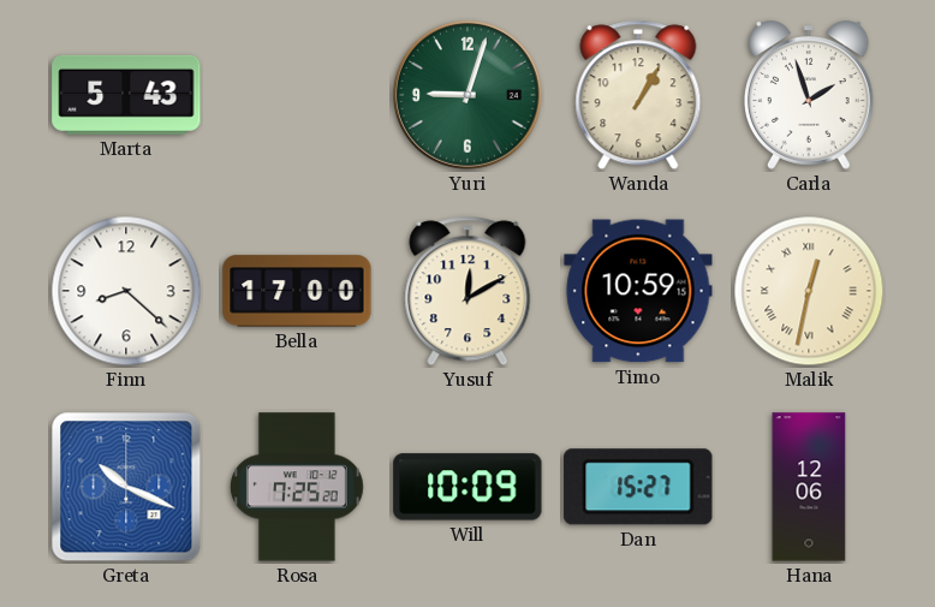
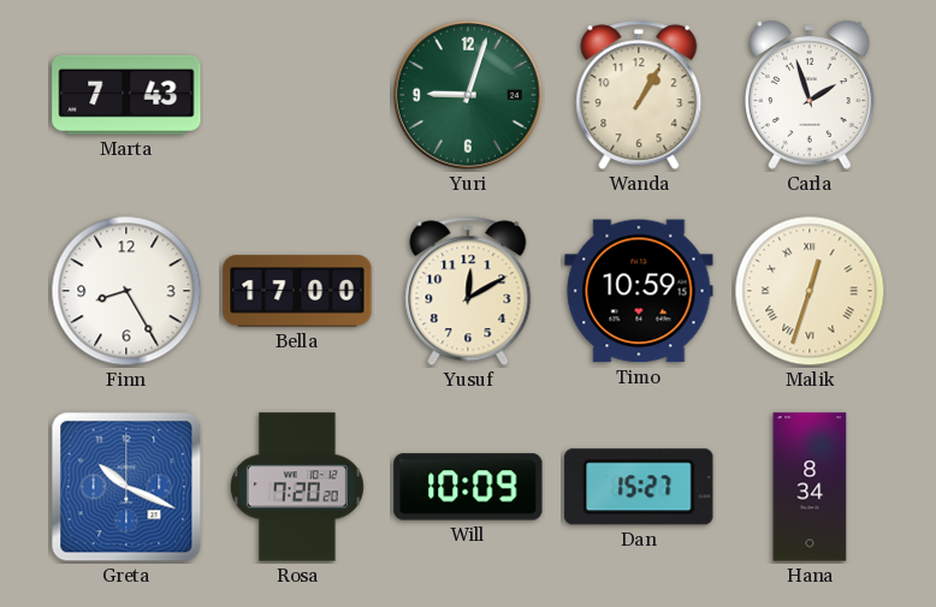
Marta: 5:43 -> 7:43 (126, 95)
Finn: 8:22 -> 8:25 (126, 291)
Malik: 12:32 -> 12:33 (810, 291)
Rosa: 7:25 -> 7:20 (297, 487)
Hana: 12:06 -> 8:34 (810, 487)
